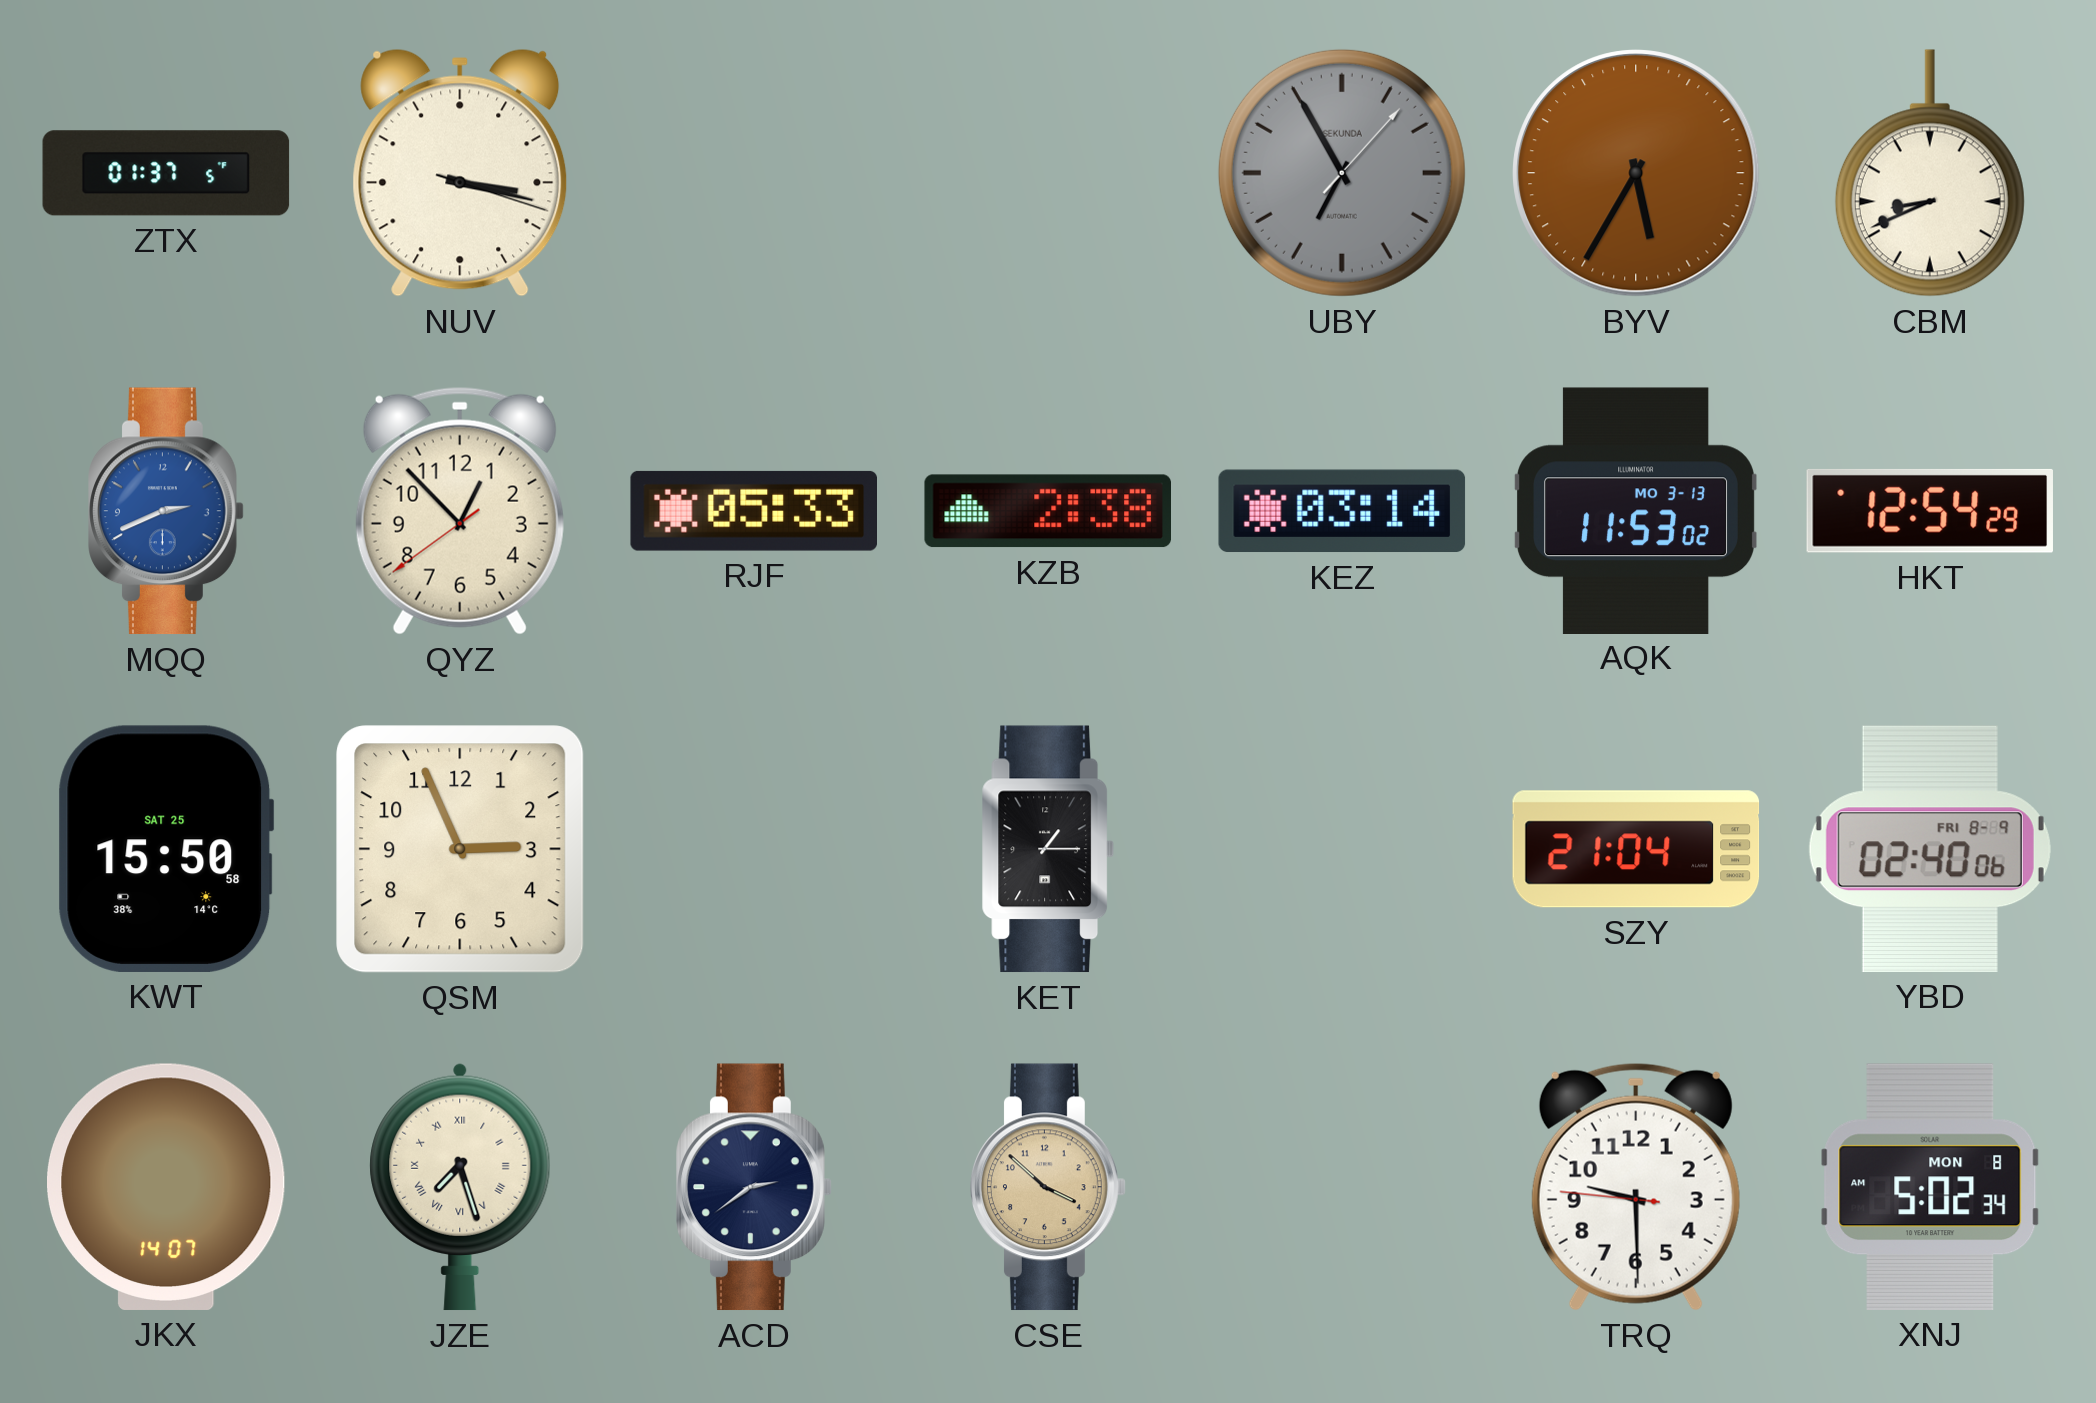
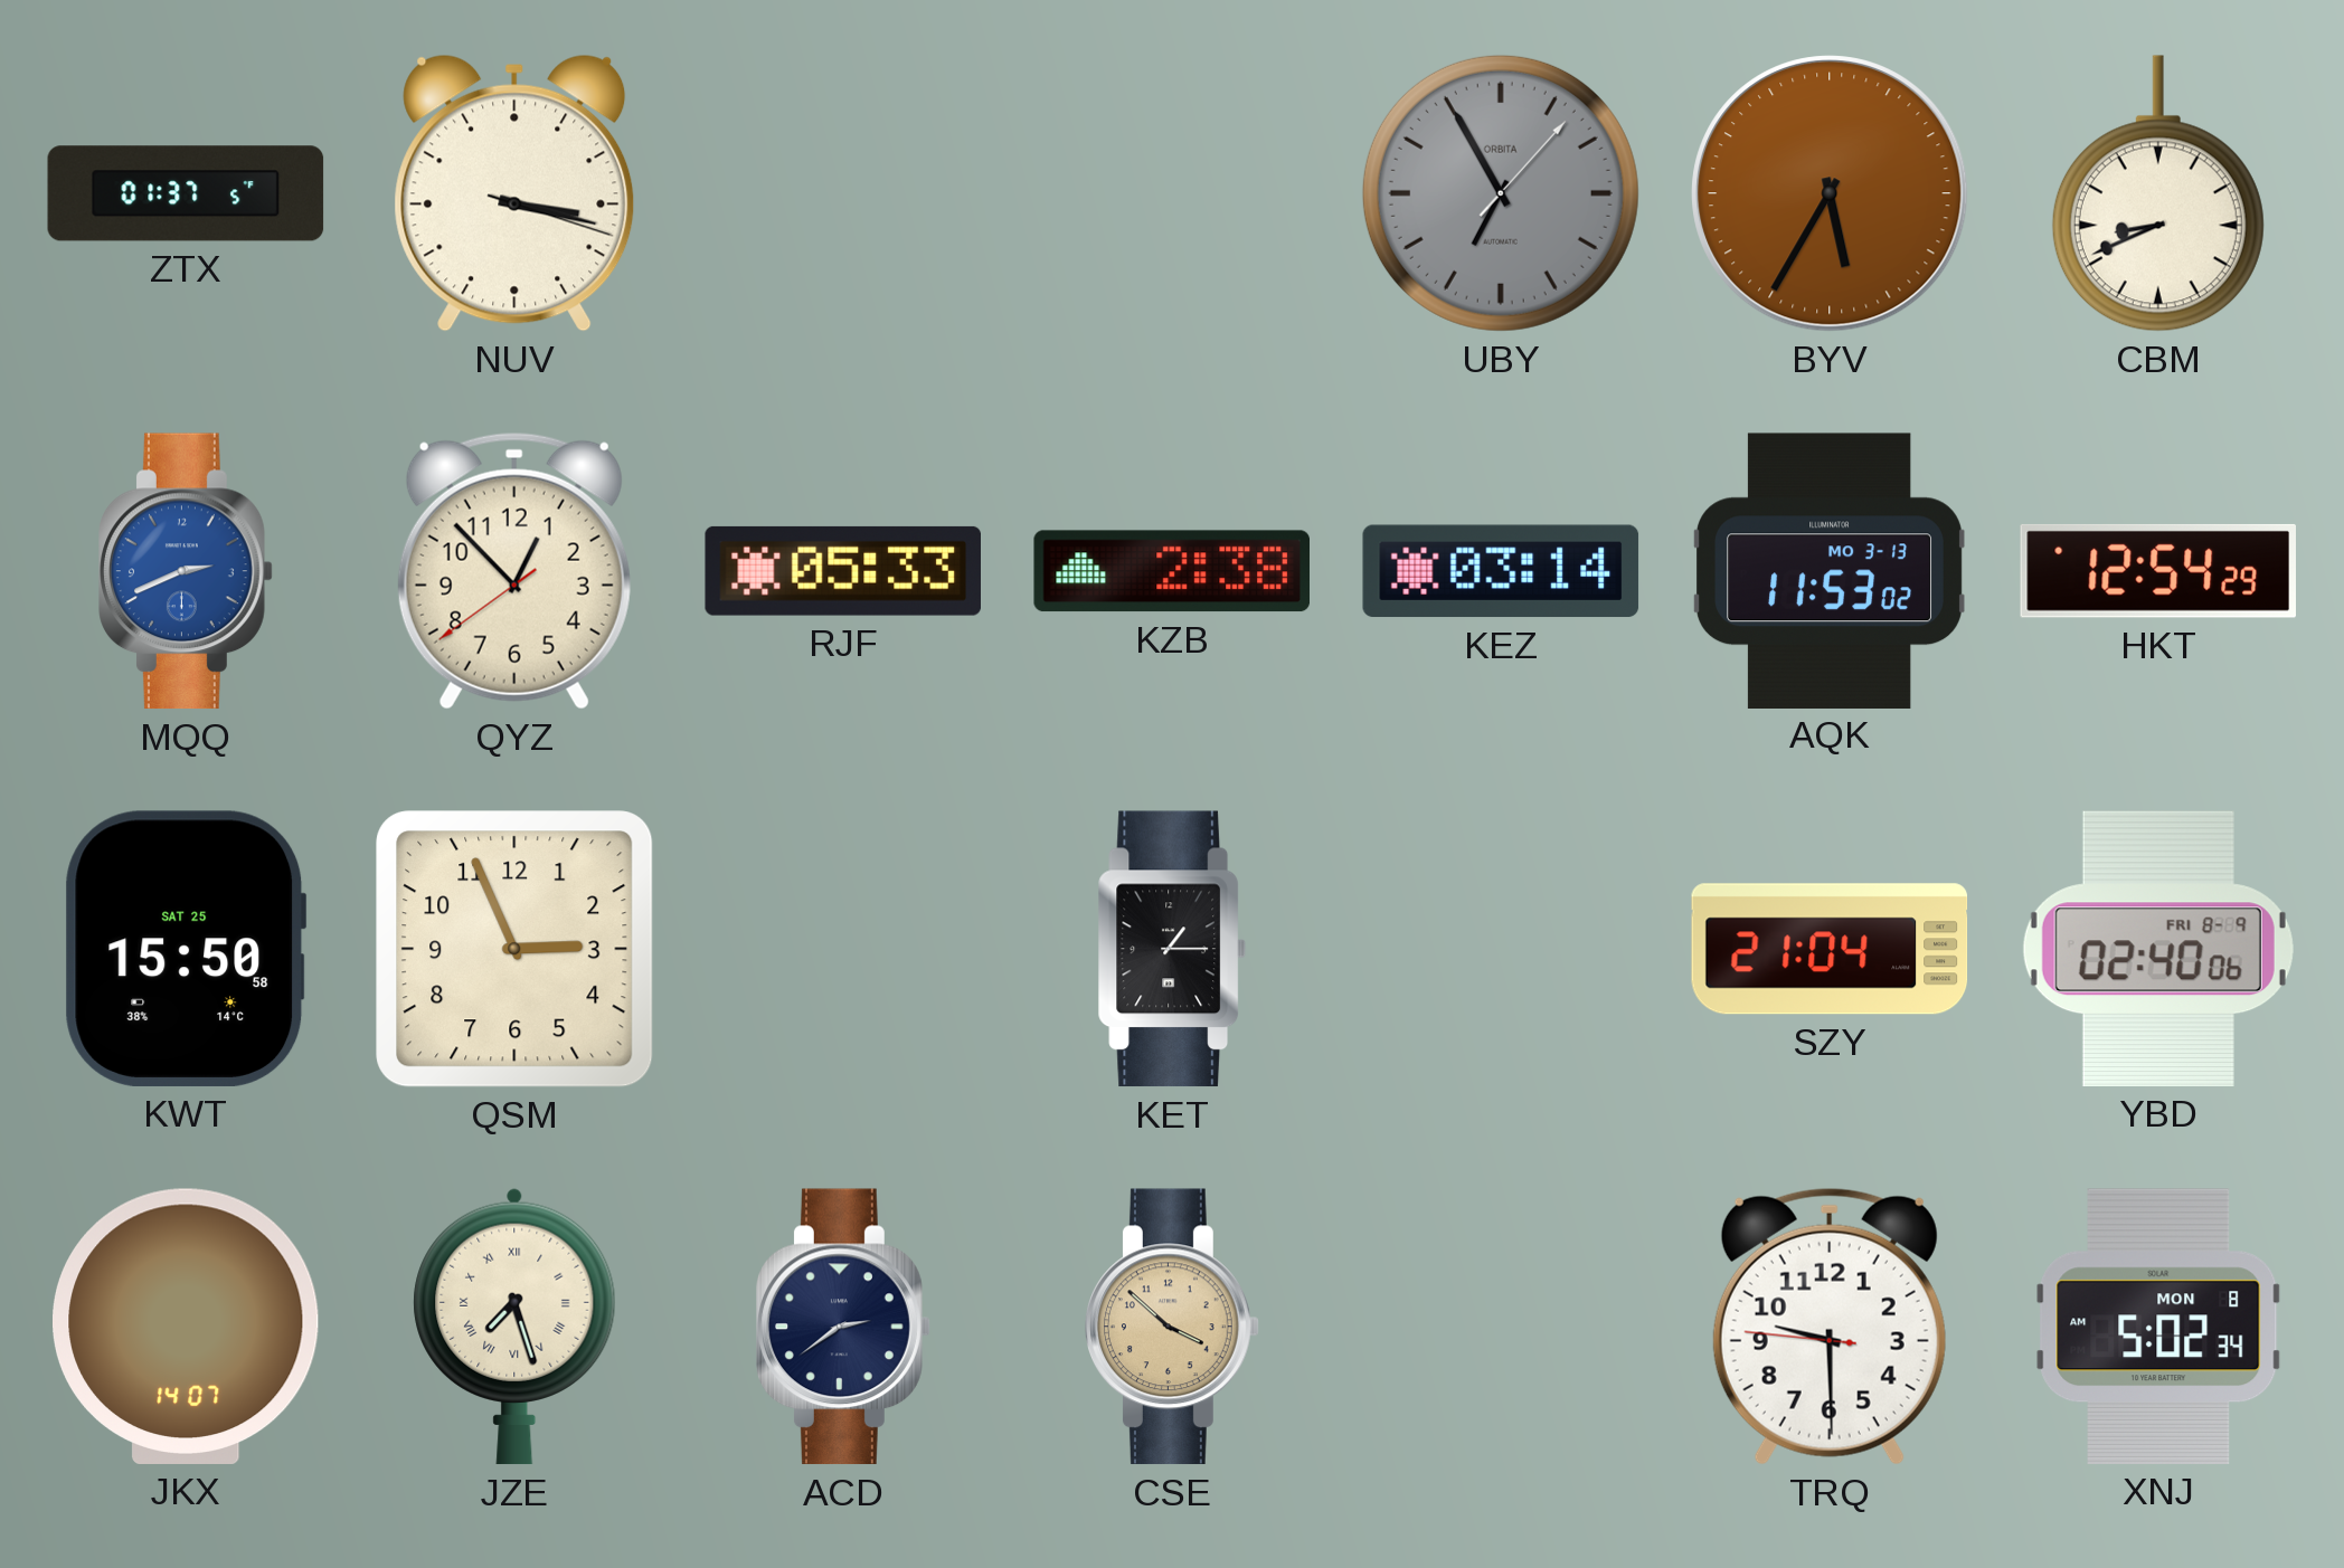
UBY brand: SEKUNDA -> ORBITA (1501, 193)
